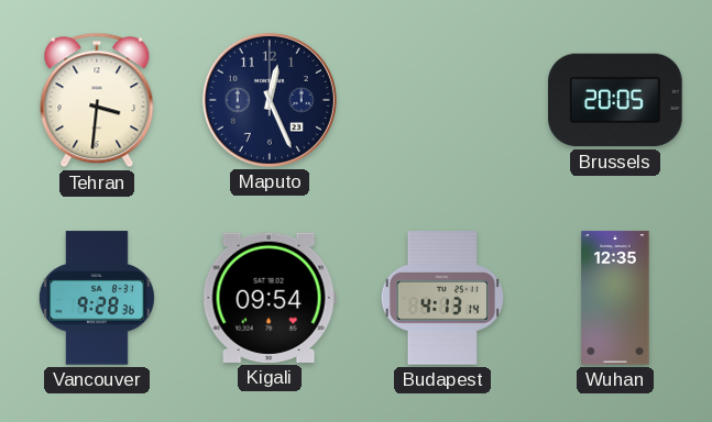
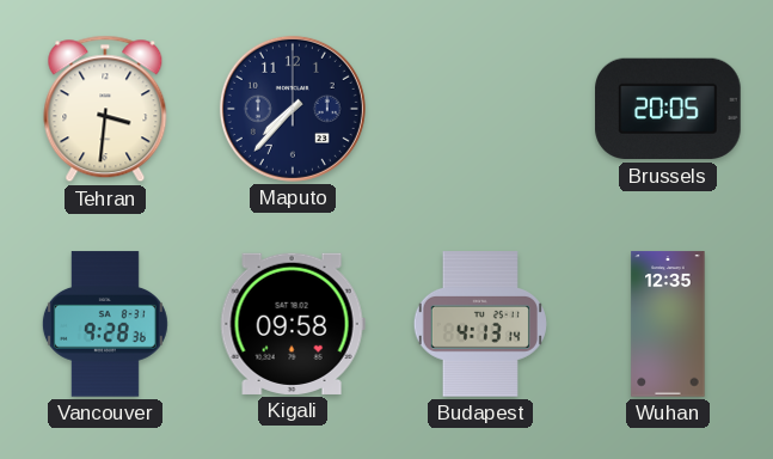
Maputo: 12:26 -> 7:37 (293, 109)
Kigali: 09:54 -> 09:58 (293, 324)
